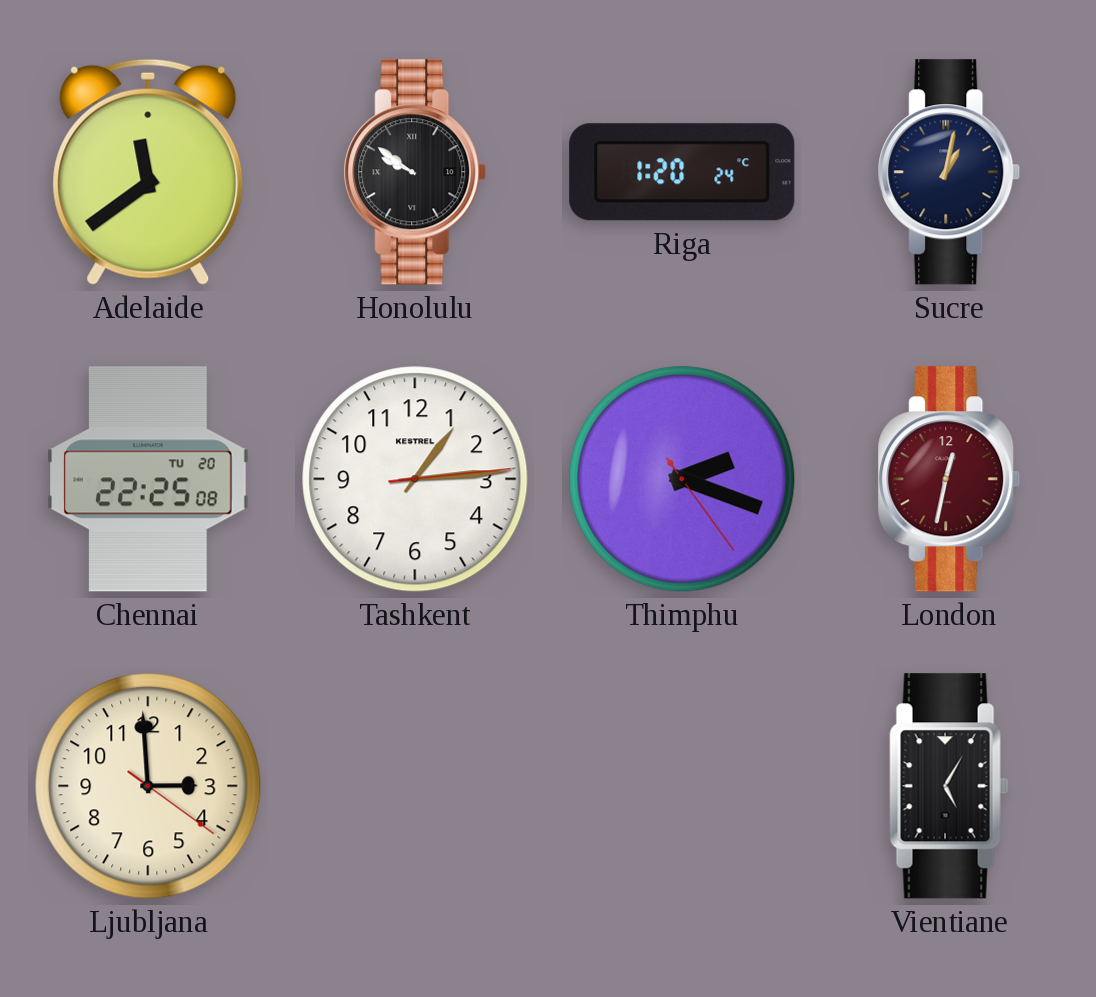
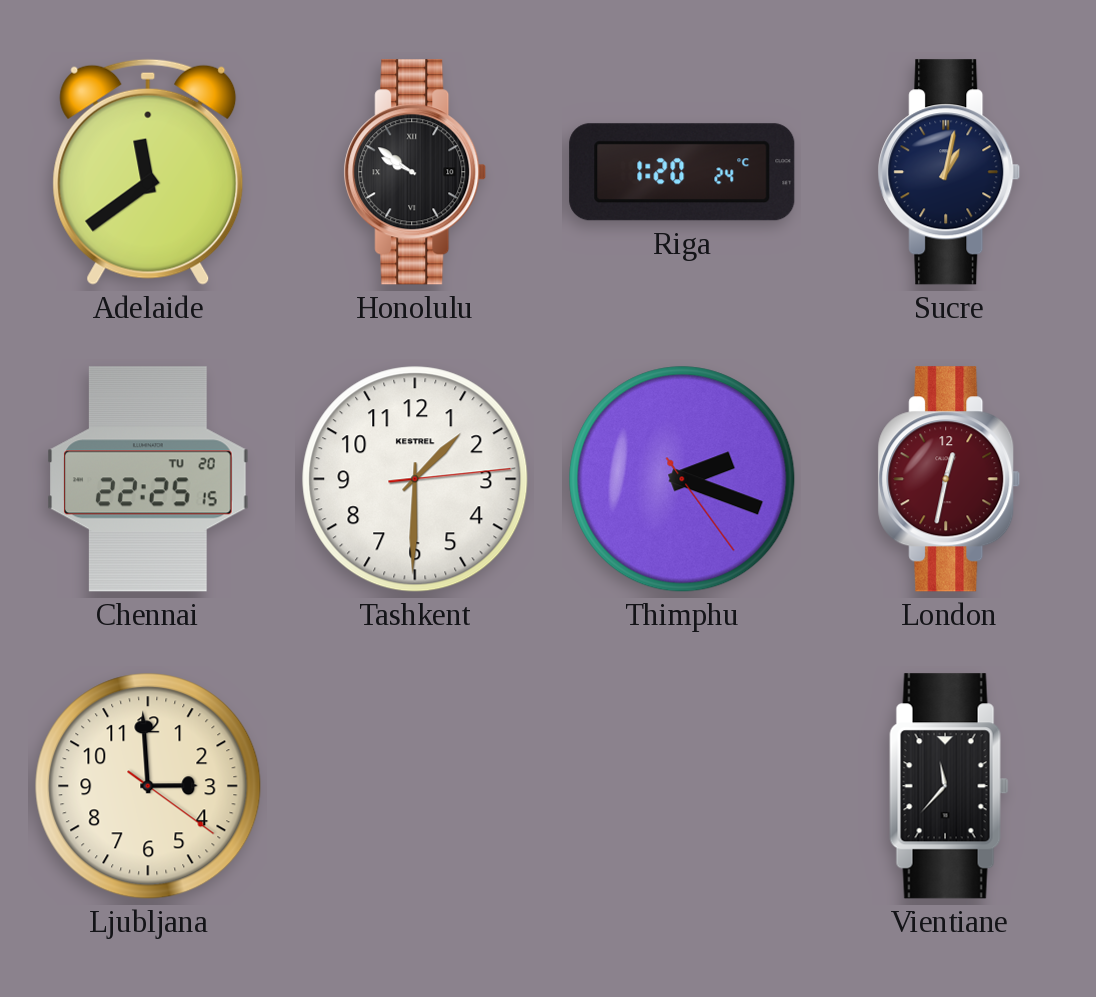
Chennai: 22:25:08 -> 22:25:15 (148, 479)
Tashkent: 1:14 -> 1:30 (415, 479)
Vientiane: 5:05 -> 11:37 (949, 786)
